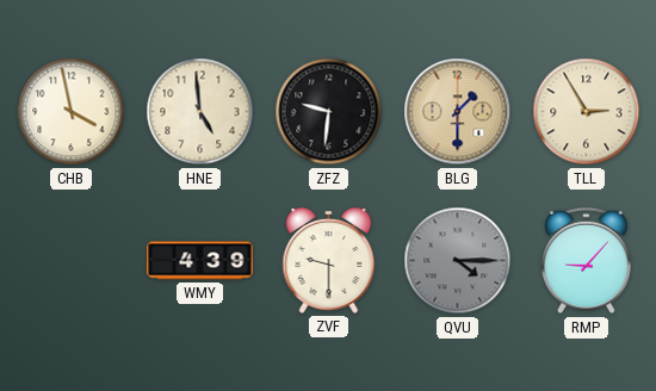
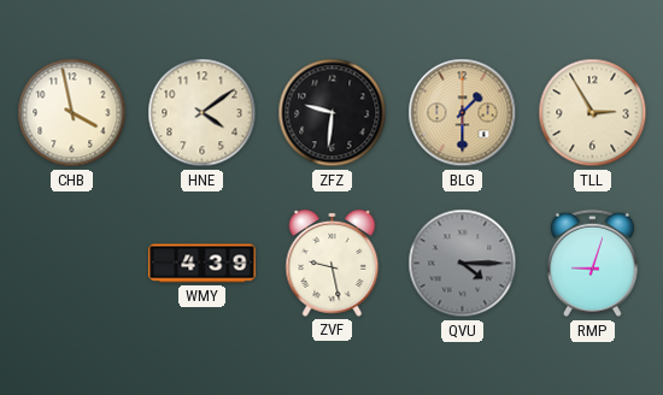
HNE: 4:59 -> 4:09 (203, 113)
ZVF: 9:30 -> 9:28 (333, 263)
RMP: 9:07 -> 9:03 (593, 264)
